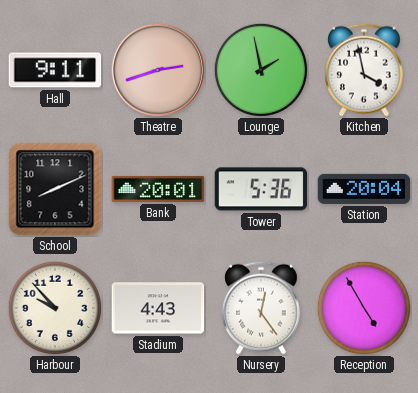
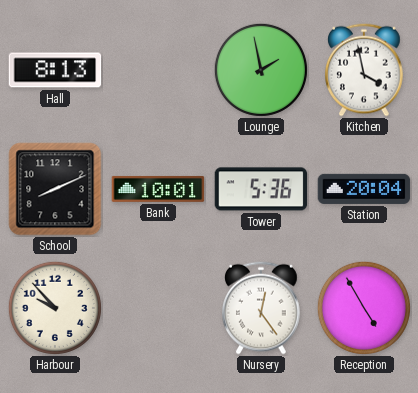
Hall: 9:11 -> 8:13 (55, 70)
Theatre: 2:42 -> none (157, 69)
Bank: 20:01 -> 10:01 (158, 189)
Stadium: 4:43 -> none (158, 308)
